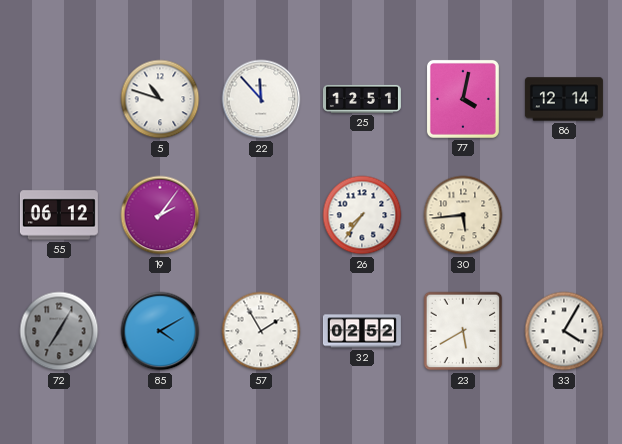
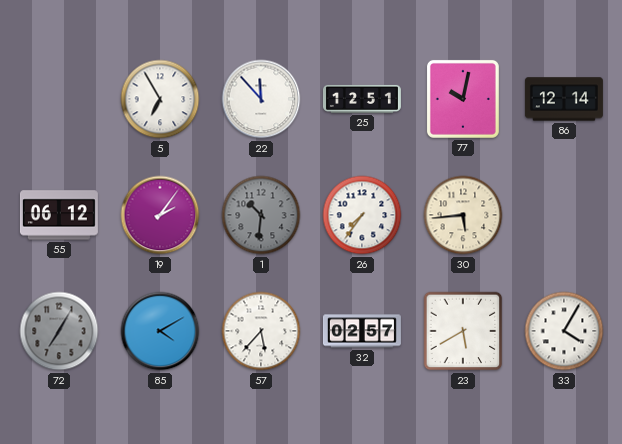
5: 10:48 -> 6:55 (160, 99)
77: 4:02 -> 10:02 (463, 99)
1: none -> 10:31 (261, 215)
57: 1:55 -> 5:37 (261, 331)
32: 02:52 -> 02:57 (362, 331)
